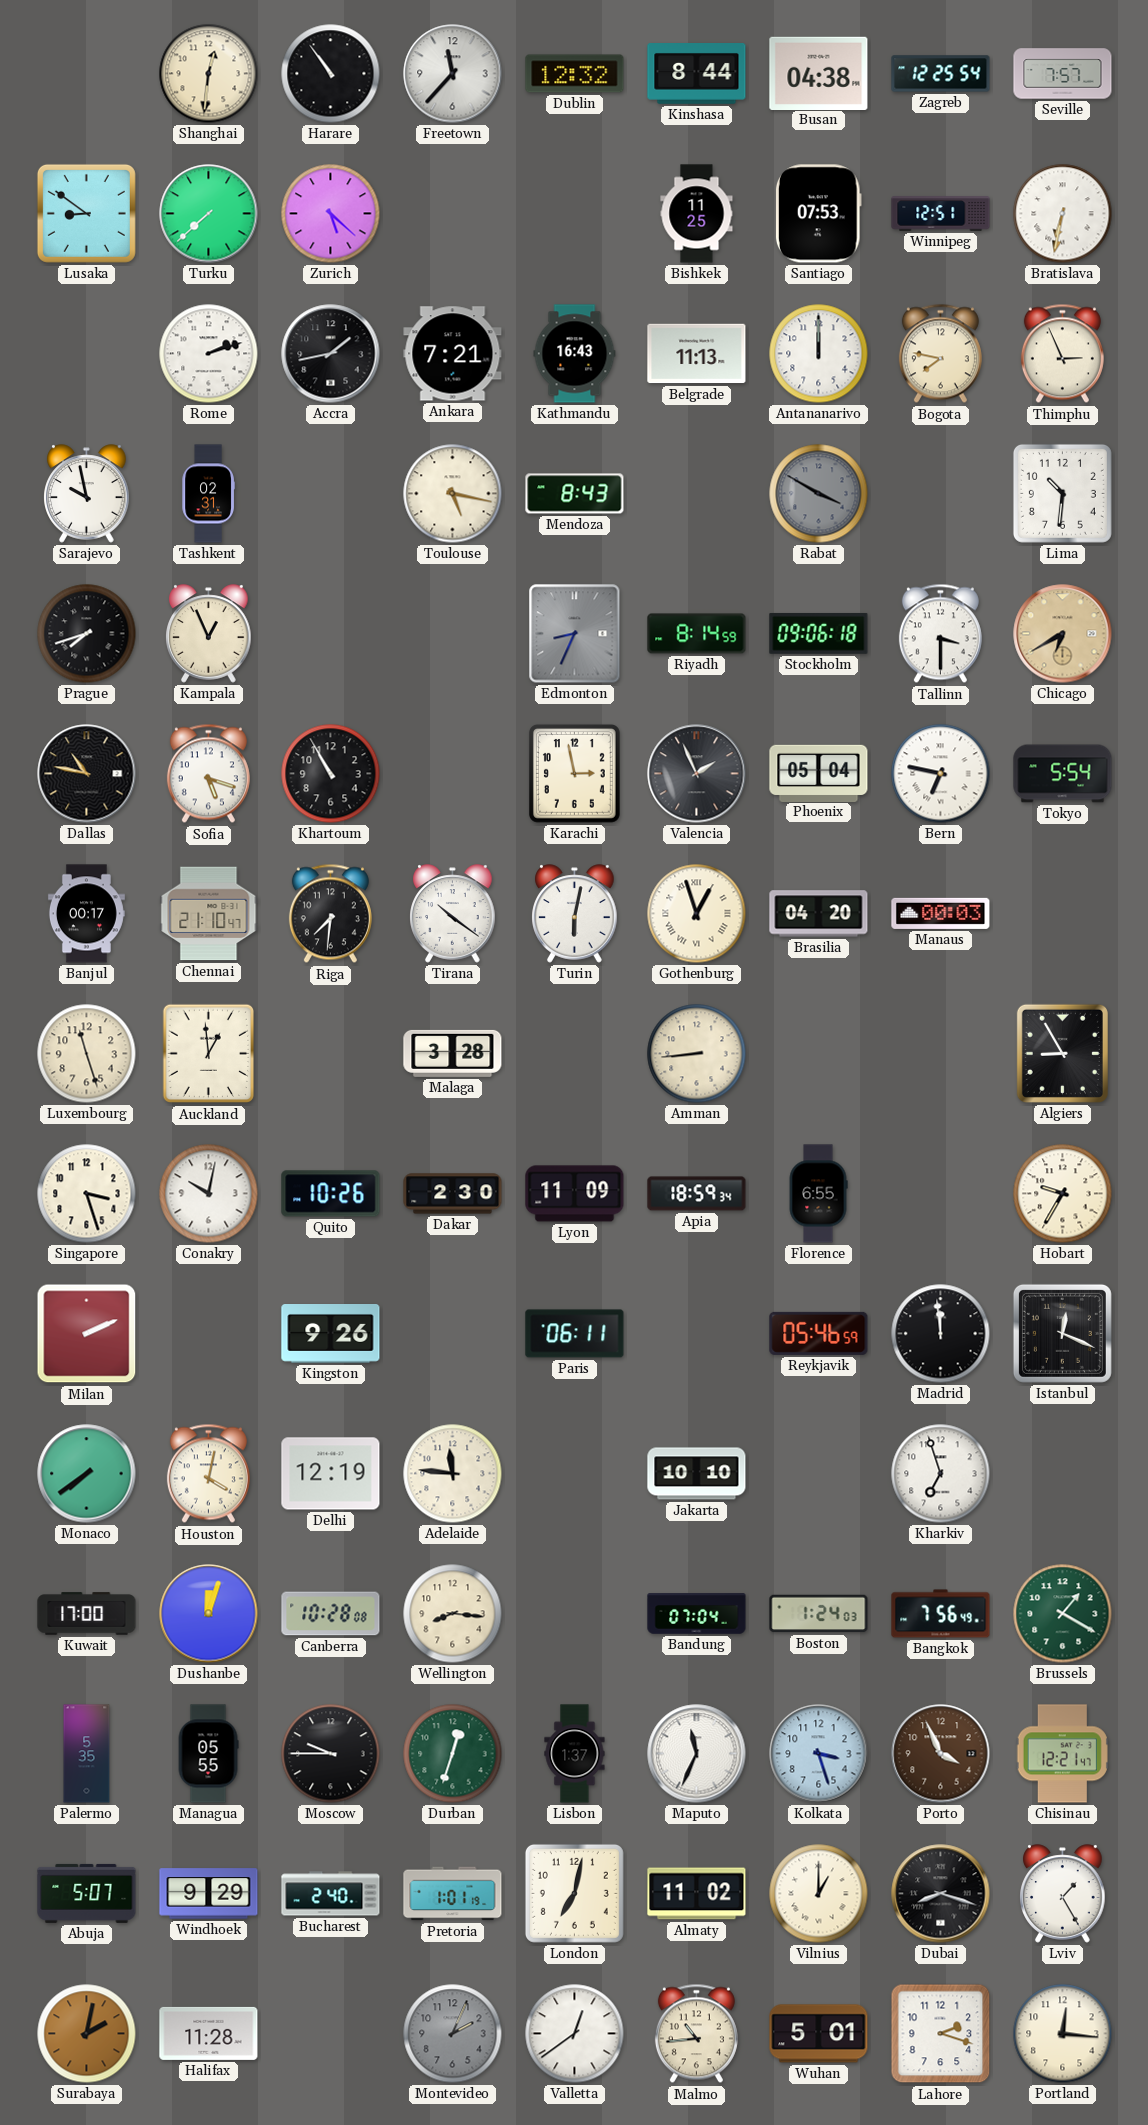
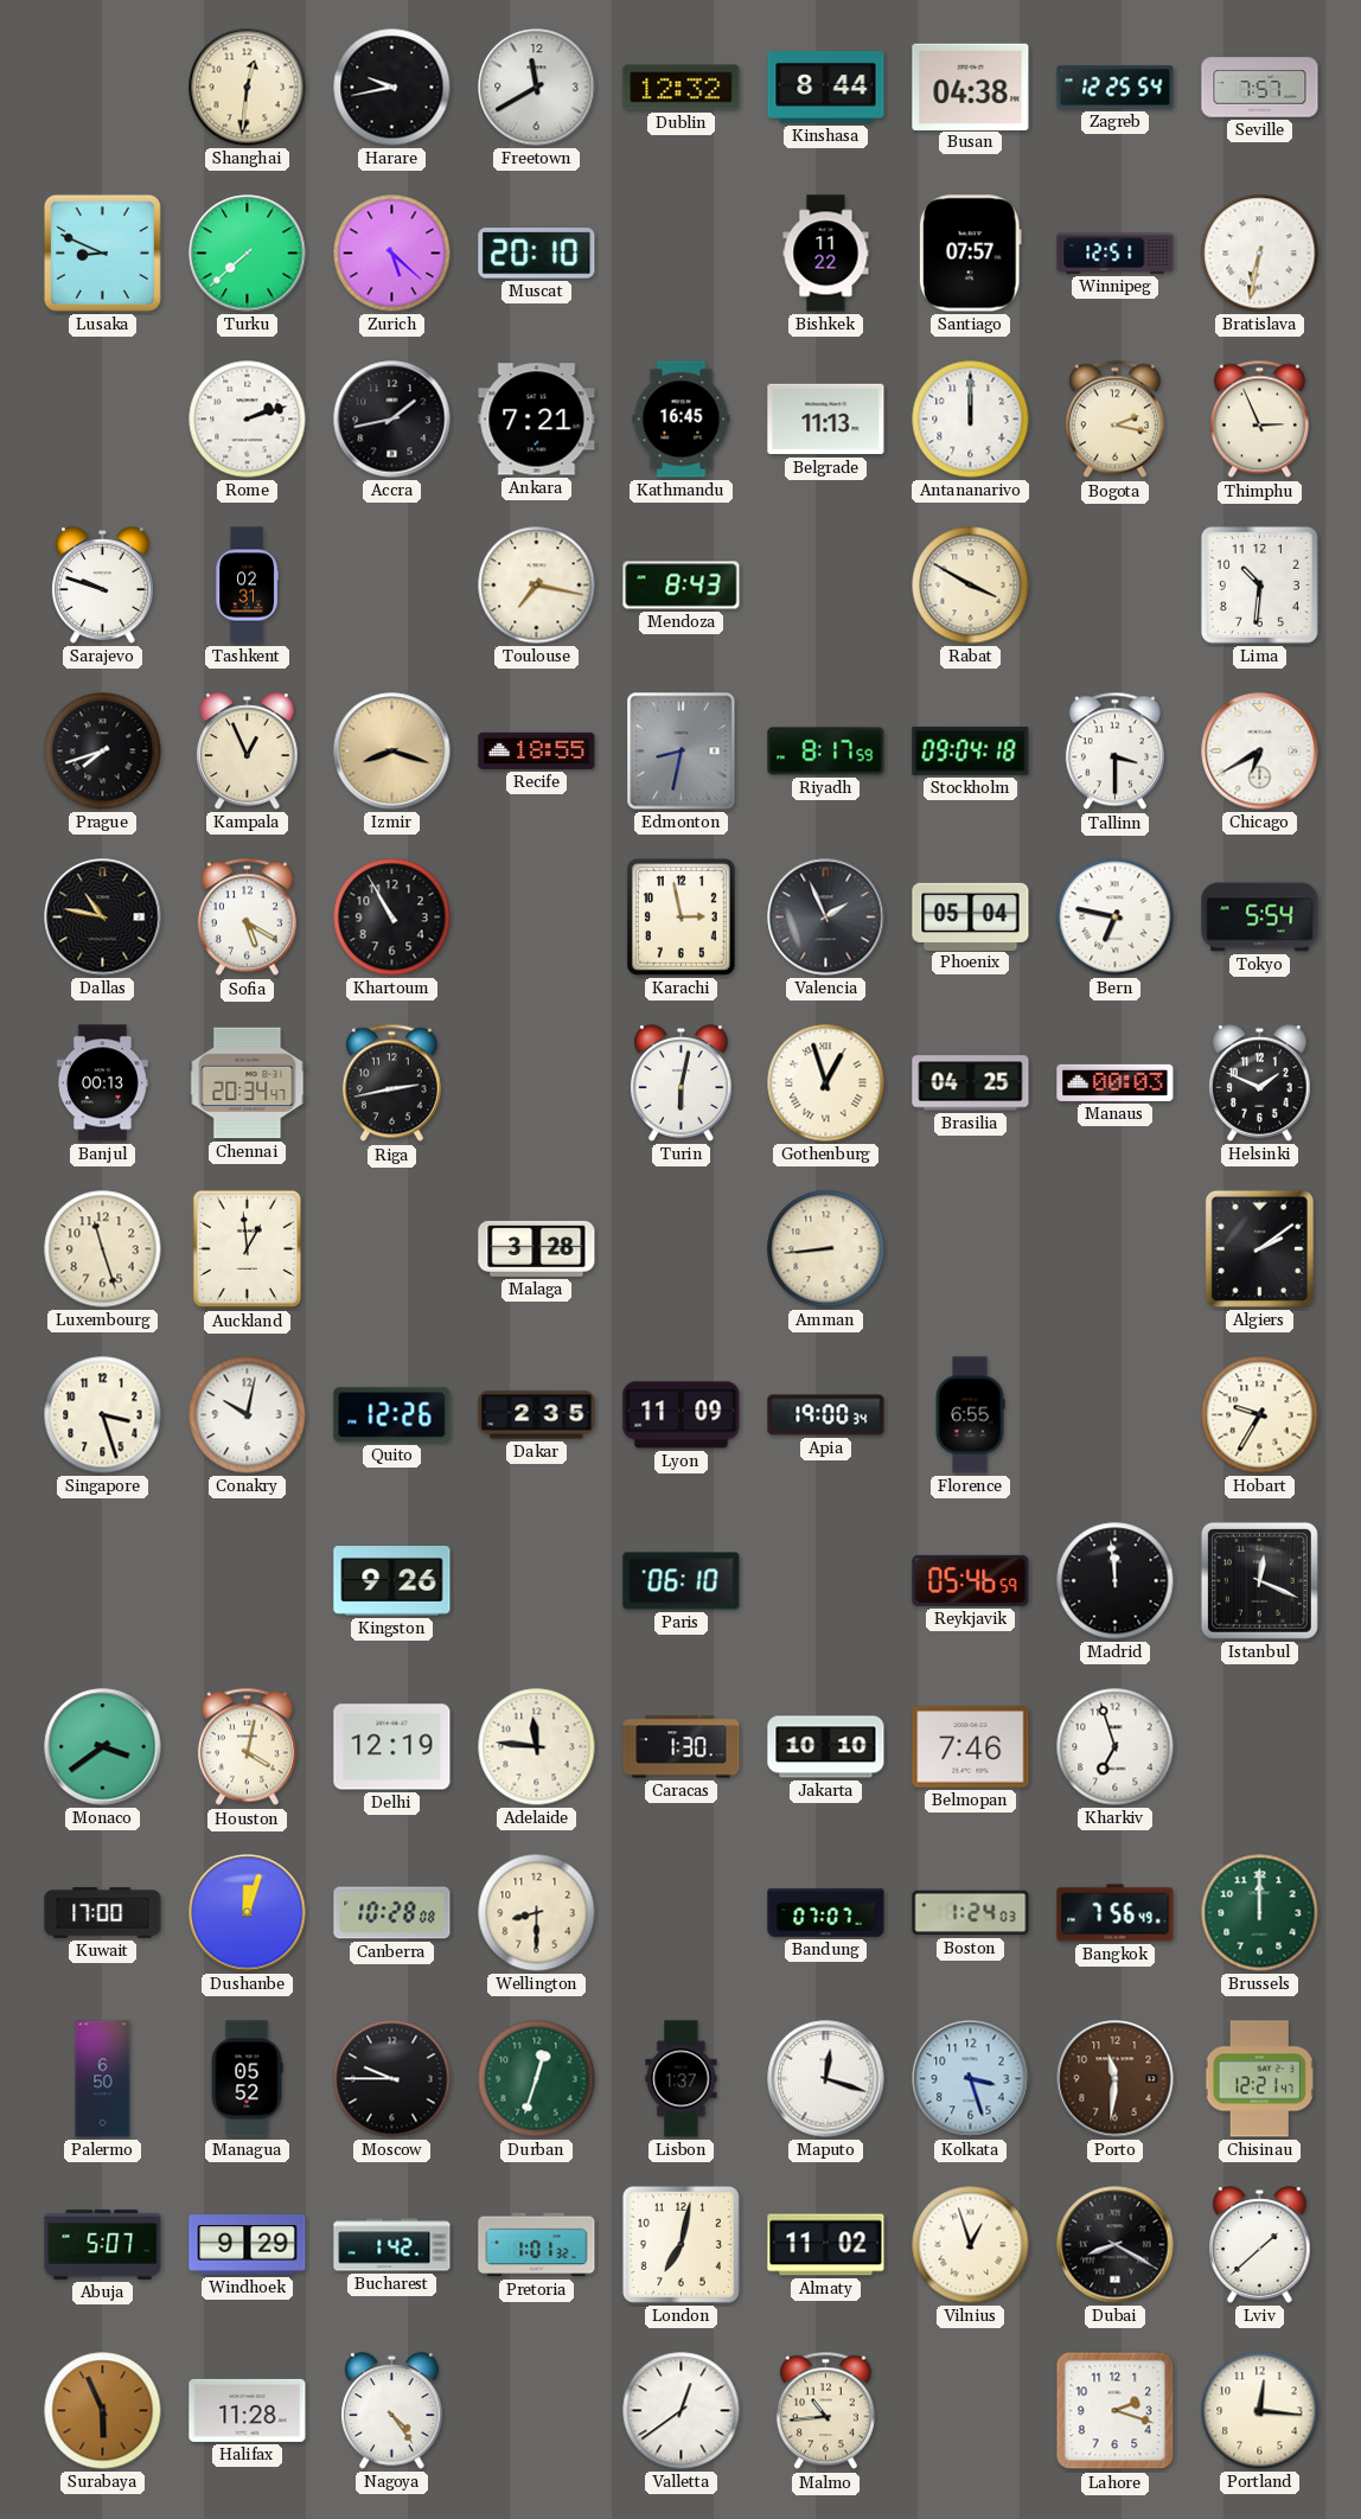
Harare: 10:54 -> 9:43 (392, 88)
Freetown: 11:37 -> 11:40 (537, 88)
Lusaka: 8:51 -> 8:49 (102, 252)
Muscat: none -> 20:10 (537, 254)
Bishkek: 11:25 -> 11:22 (826, 254)
Santiago: 07:53 -> 07:57 (970, 254)
Kathmandu: 16:43 -> 16:45 (682, 420)
Bogota: 7:47 -> 2:17 (1114, 420)
Sarajevo: 9:58 -> 9:48 (103, 586)
Toulouse: 5:17 -> 7:17 (537, 586)
Rabat dial: grey -> cream (971, 586)
Izmir: none -> 8:18 (392, 752)
Recife: none -> 18:55 (537, 750)
Edmonton: 8:34 -> 8:32 (682, 752)
Riyadh: 8:14 -> 8:17 (826, 752)
Stockholm: 09:06 -> 09:04 (971, 750)
Chicago dial: champagne -> white (1260, 752)
Sofia: 5:18 -> 5:20 (247, 918)
Banjul: 00:17 -> 00:13 (102, 1083)
Chennai: 21:10 -> 20:34 (248, 1083)
Riga: 7:31 -> 2:43 (391, 1083)
Tirana: 10:21 -> none (453, 914)
Brasilia: 04:20 -> 04:25 (971, 1083)
Helsinki: none -> 1:49 (1260, 1083)
Algiers: 8:55 -> 2:09 (1259, 1248)
Quito: 10:26 -> 12:26 (392, 1415)
Dakar: 2:30 -> 2:35 (537, 1415)
Apia: 18:59 -> 19:00 (826, 1415)
Milan: 2:11 -> none (87, 1334)
Paris: 06:11 -> 06:10 (682, 1581)
Monaco: 7:39 -> 3:39 (103, 1747)
Caracas: none -> 1:30 (682, 1747)
Belmopan: none -> 7:46 (971, 1747)
Wellington: 8:16 -> 8:30 (537, 1913)
Bandung: 07:04 -> 07:07 (826, 1913)
Brussels: 1:20 -> 12:00 (1260, 1913)
Palermo: 5:35 -> 6:50 (103, 2079)
Managua: 05:55 -> 05:52 (247, 2079)
Maputo: 11:34 -> 12:18 (826, 2079)
Porto: 3:56 -> 11:31 (1116, 2079)
Bucharest: 2:40 -> 1:42 (392, 2245)
Pretoria: 1:01:19 -> 1:01:32 (537, 2245)
Vilnius: 1:00 -> 12:57 (971, 2245)
Dubai: 8:18 -> 8:20 (1116, 2245)
Lviv: 1:25 -> 1:38 (1260, 2245)
Surabaya: 2:02 -> 5:56 (103, 2411)
Nagoya: none -> 4:24 (392, 2411)
Montevideo: 2:04 -> none (453, 2034)
Wuhan: 5:01 -> none (819, 2034)
